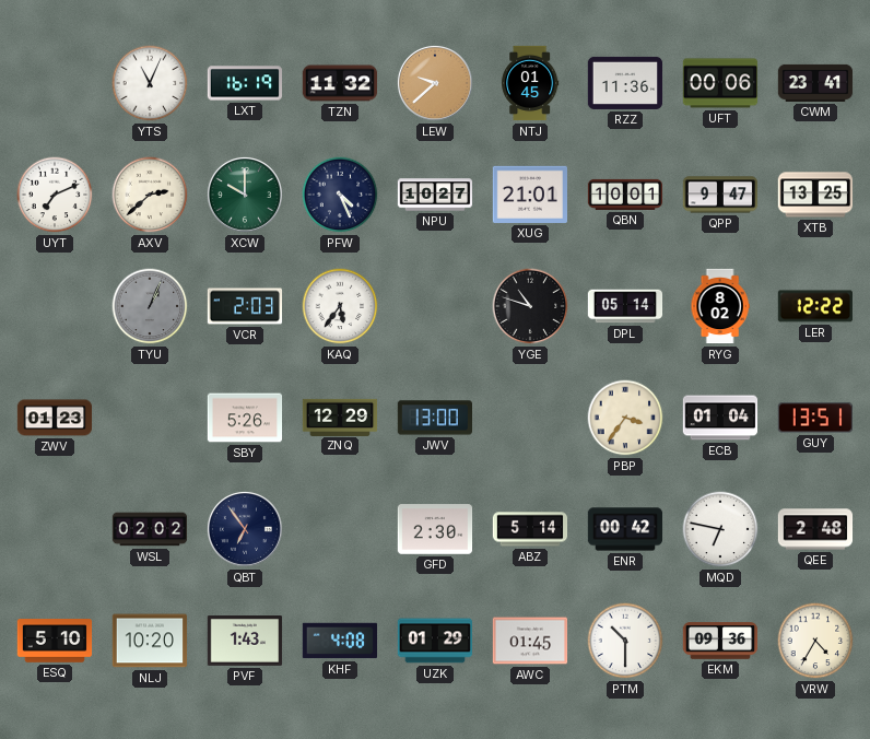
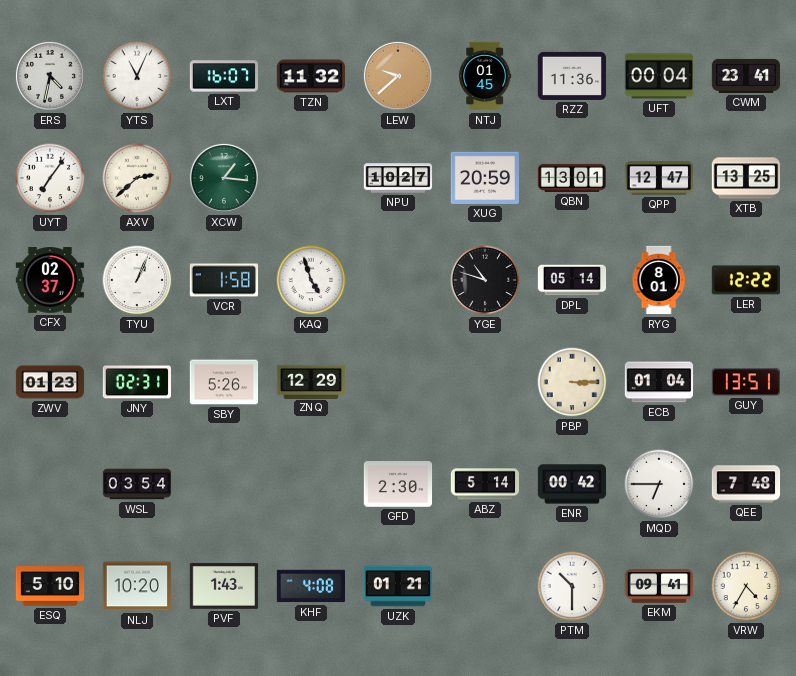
ERS: none -> 4:32 (50, 76)
LXT: 16:19 -> 16:07 (224, 76)
UFT: 00:06 -> 00:04 (659, 76)
UYT: 7:11 -> 7:06 (50, 178)
XCW: 10:00 -> 1:16 (224, 178)
PFW: 4:26 -> none (340, 195)
XUG: 21:01 -> 20:59 (485, 178)
QBN: 10:01 -> 13:01 (572, 178)
QPP: 9:47 -> 12:47 (659, 178)
CFX: none -> 02:37 (50, 280)
TYU dial: grey -> white (137, 280)
VCR: 2:03 -> 1:58 (224, 280)
KAQ: 5:36 -> 4:57 (311, 280)
RYG: 8:02 -> 8:01 (659, 280)
JNY: none -> 02:31 (137, 382)
JWV: 13:00 -> none (435, 418)
PBP: 3:36 -> 3:15 (572, 382)
WSL: 02:02 -> 03:54 (137, 484)
QBT: 6:54 -> none (245, 529)
MQD: 6:47 -> 6:45 (659, 484)
QEE: 2:48 -> 7:48 (746, 484)
UZK: 01:29 -> 01:21 (398, 586)
AWC: 01:45 -> none (530, 641)
EKM: 09:36 -> 09:41 (659, 586)
